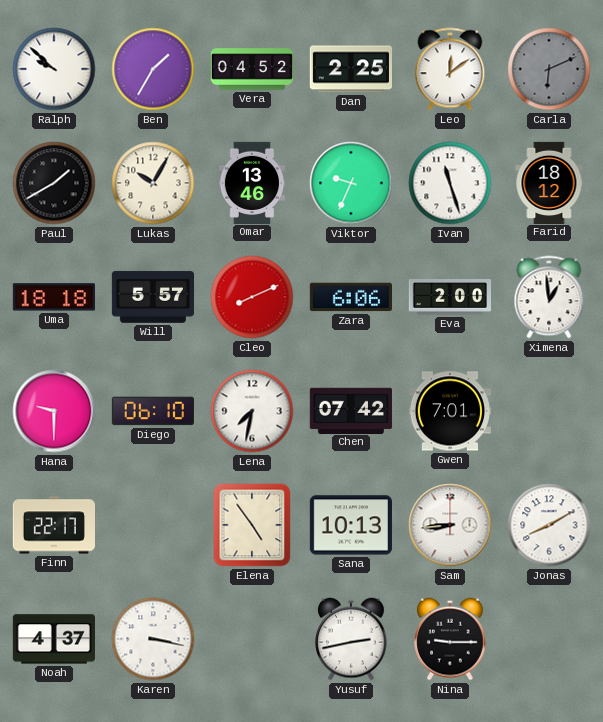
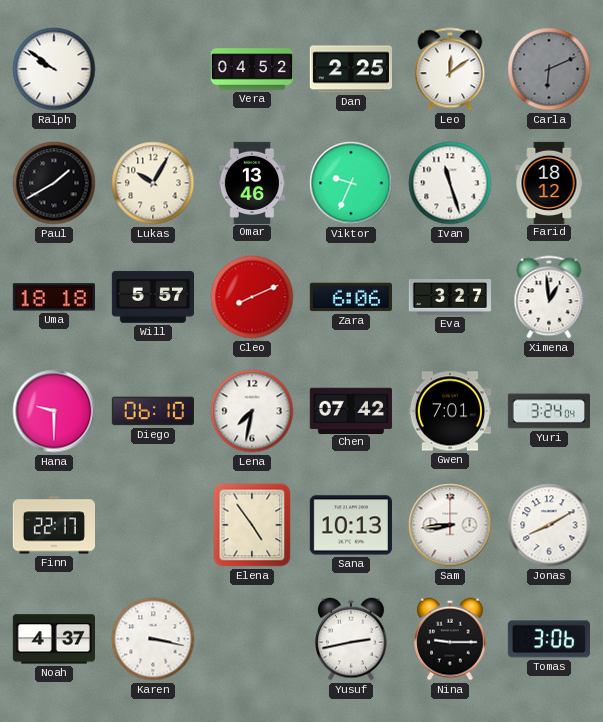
Ralph: 9:52 -> 9:51 (54, 69)
Ben: 1:35 -> none (153, 69)
Eva: 2:00 -> 3:27 (449, 298)
Yuri: none -> 3:24 (548, 411)
Tomas: none -> 3:06 (549, 639)
